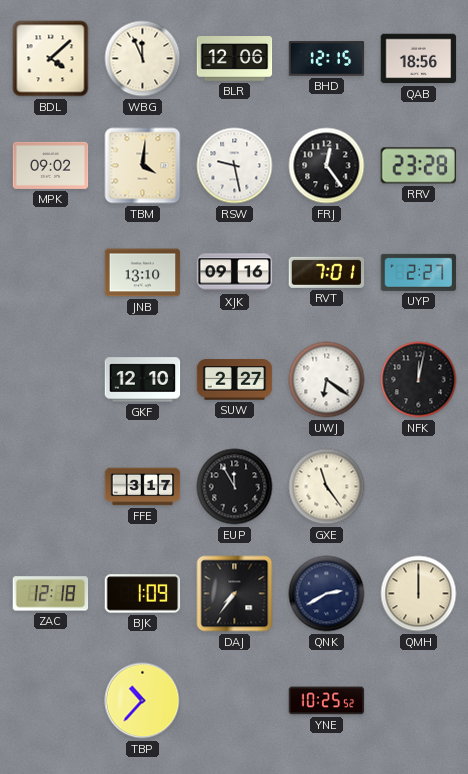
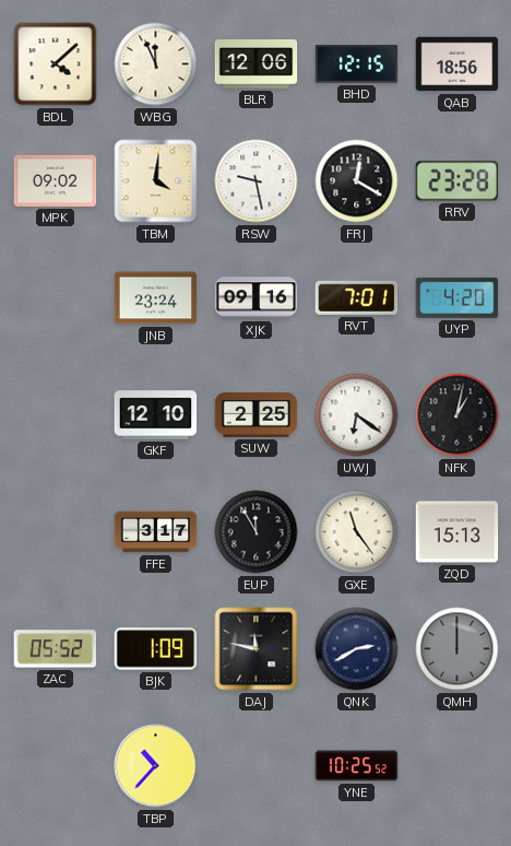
FRJ: 12:24 -> 12:20 (357, 181)
JNB: 13:10 -> 23:24 (156, 298)
UYP: 2:27 -> 4:20 (457, 297)
SUW: 2:27 -> 2:25 (257, 415)
NFK: 12:02 -> 1:02 (457, 415)
ZQD: none -> 15:13 (457, 532)
ZAC: 12:18 -> 05:52 (56, 649)
DAJ: 7:36 -> 11:47 (257, 649)
QMH dial: cream -> grey (457, 649)
